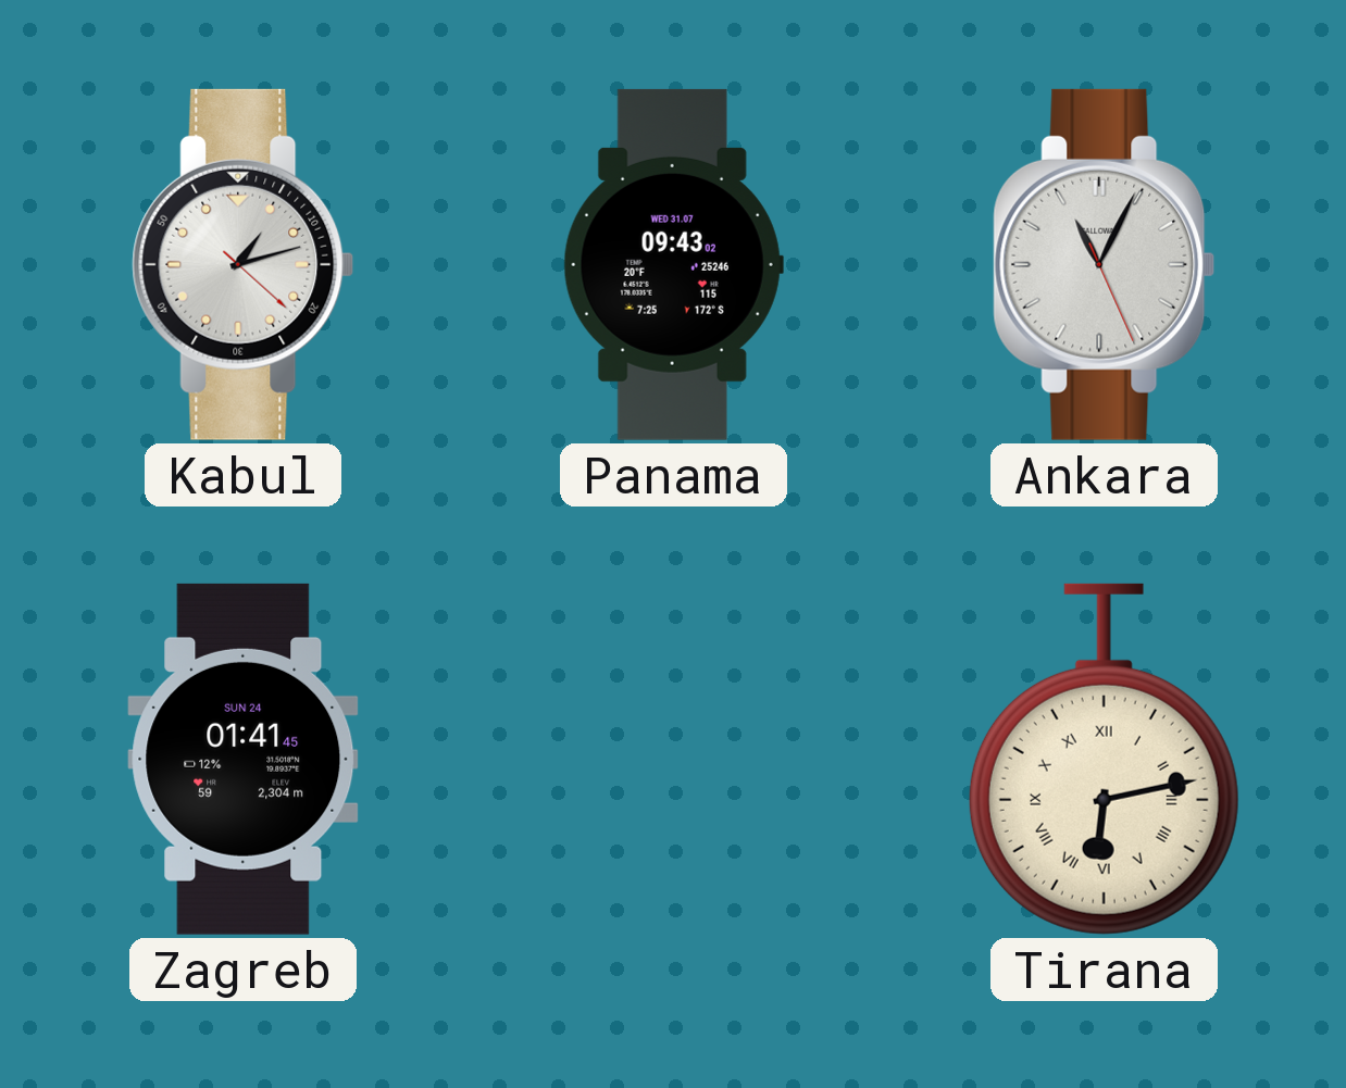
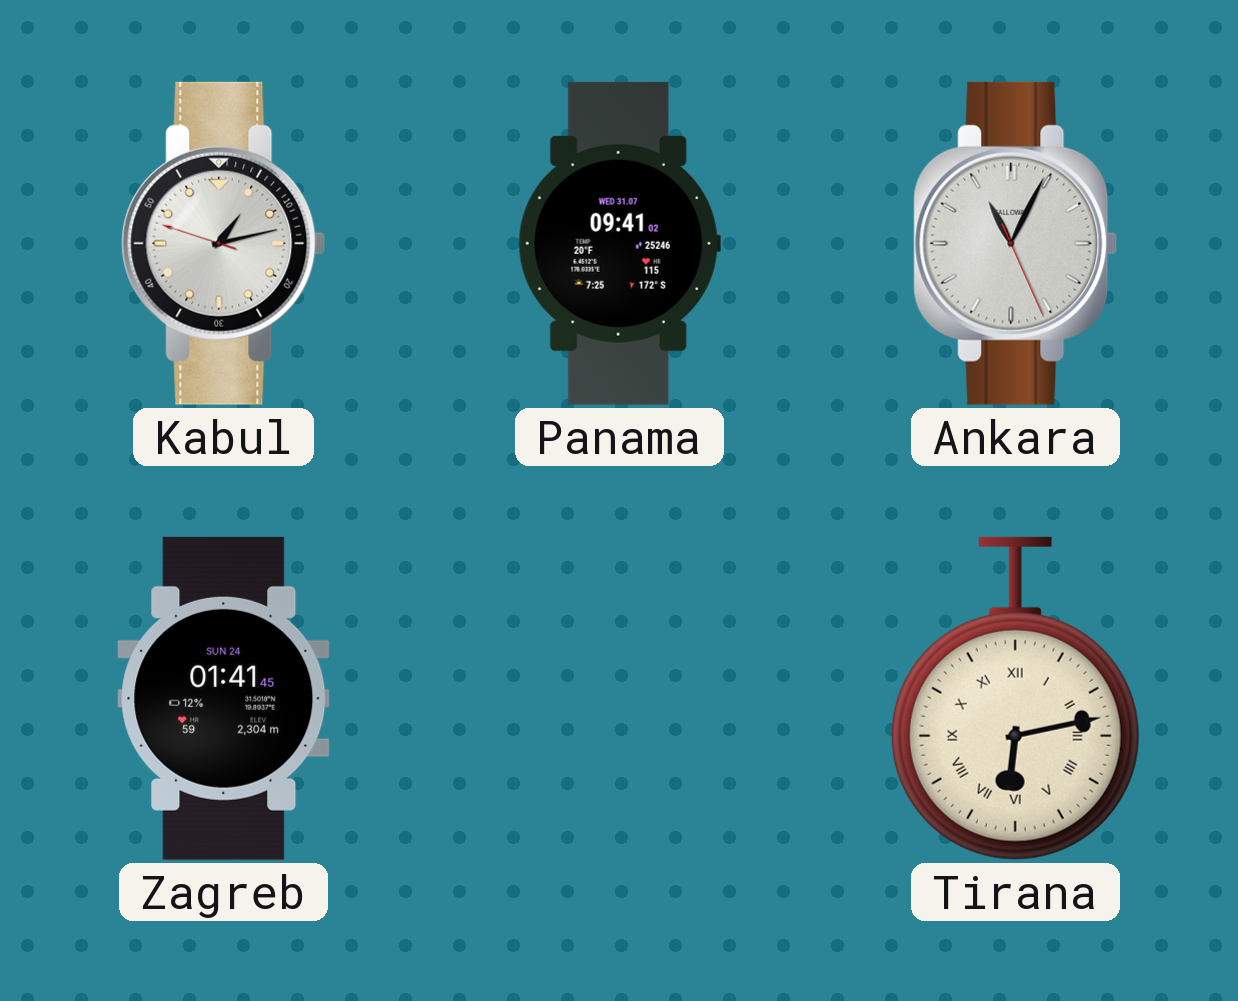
Kabul: 1:12:22 -> 1:12:48 (224, 243)
Panama: 09:43 -> 09:41 (619, 243)
